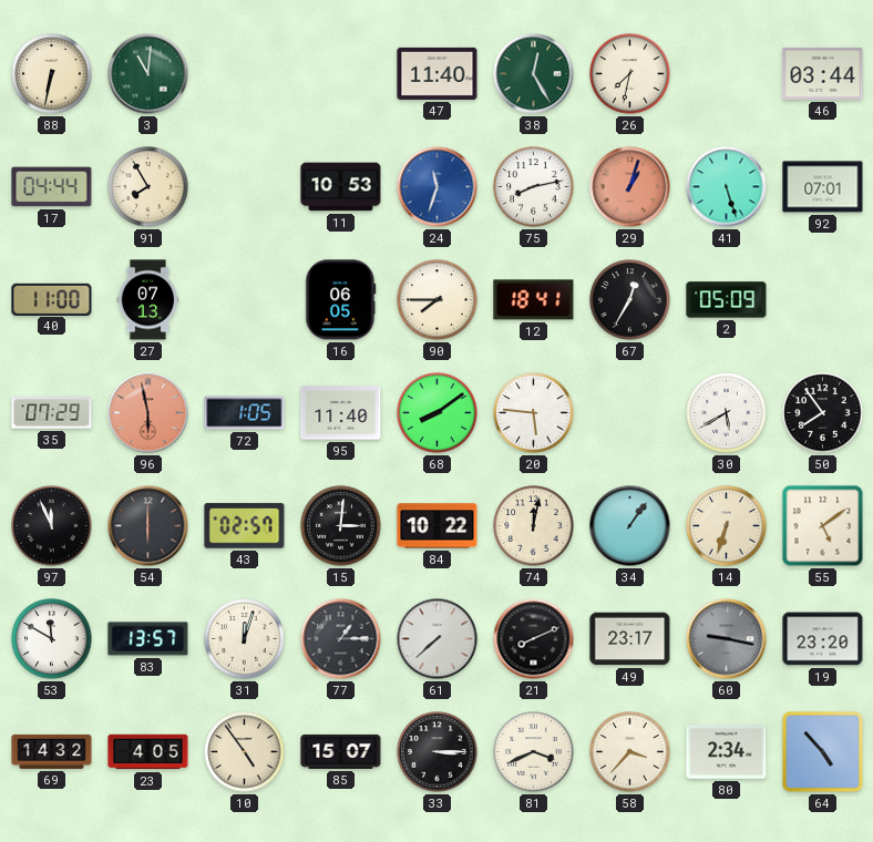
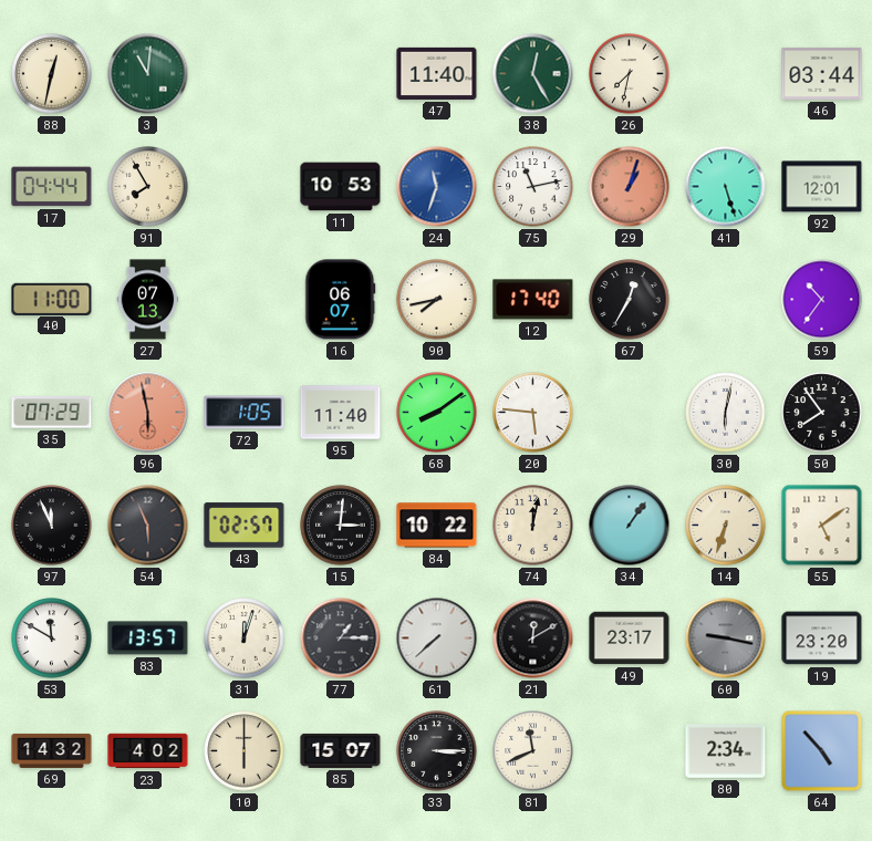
88: 6:32 -> 12:32 (52, 74)
75: 8:13 -> 11:13 (533, 187)
92: 07:01 -> 12:01 (822, 187)
16: 06:05 -> 06:07 (341, 300)
90: 7:45 -> 7:43 (437, 300)
12: 18:41 -> 17:40 (533, 300)
2: 05:09 -> none (727, 300)
59: none -> 10:36 (822, 300)
30: 5:40 -> 6:02 (726, 413)
54: 6:00 -> 5:56 (148, 526)
21: 8:11 -> 12:10 (533, 638)
23: 4:05 -> 4:02 (148, 751)
10: 4:54 -> 6:00 (245, 751)
81: 3:41 -> 11:41 (533, 751)
58: 3:37 -> none (630, 752)
